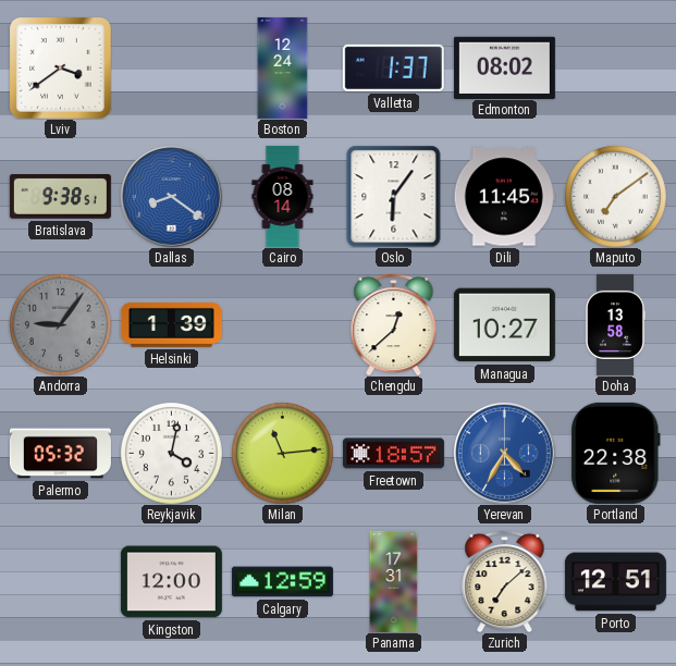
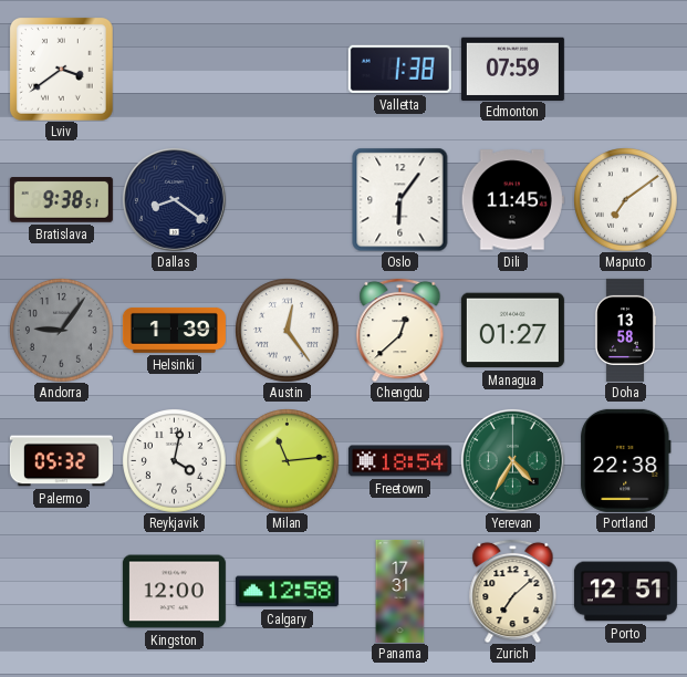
Boston: 12:24 -> none (283, 67)
Valletta: 1:37 -> 1:38 (399, 69)
Edmonton: 08:02 -> 07:59 (512, 69)
Dallas dial: blue -> navy (174, 199)
Cairo: 08:14 -> none (283, 196)
Austin: none -> 12:24 (288, 331)
Managua: 10:27 -> 01:27 (512, 331)
Freetown: 18:57 -> 18:54 (399, 461)
Yerevan dial: blue -> green (512, 460)
Calgary: 12:59 -> 12:58 (287, 592)
